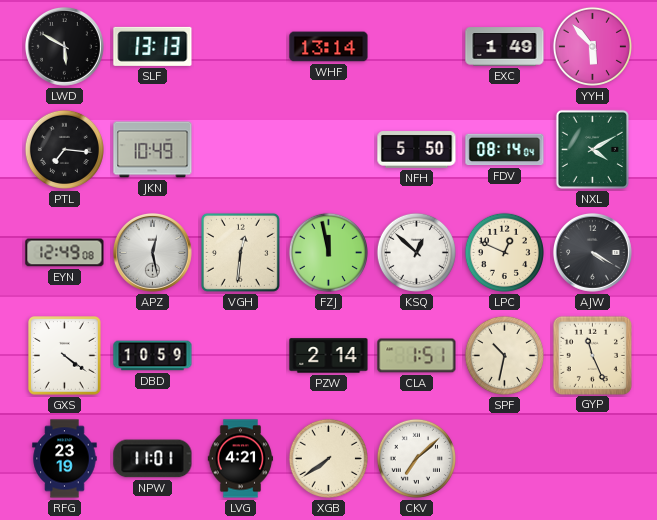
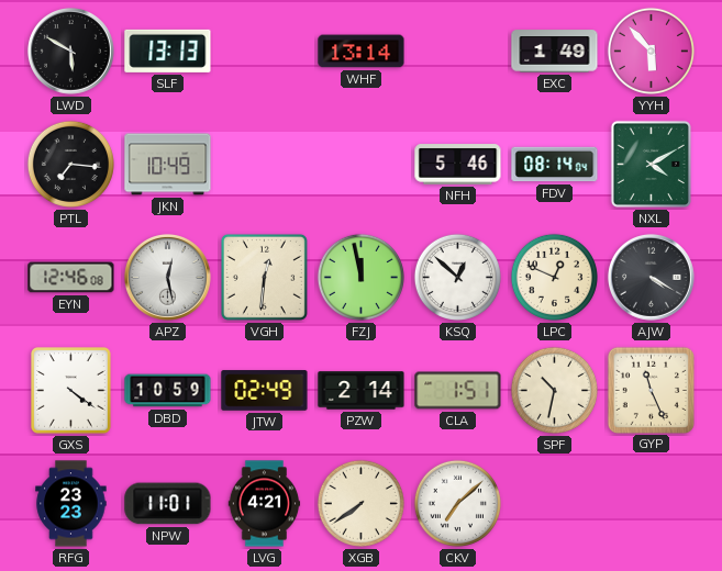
NFH: 5:50 -> 5:46 (458, 165)
EYN: 12:49 -> 12:46 (71, 278)
JTW: none -> 02:49 (265, 391)
RFG: 23:19 -> 23:23 (71, 504)
